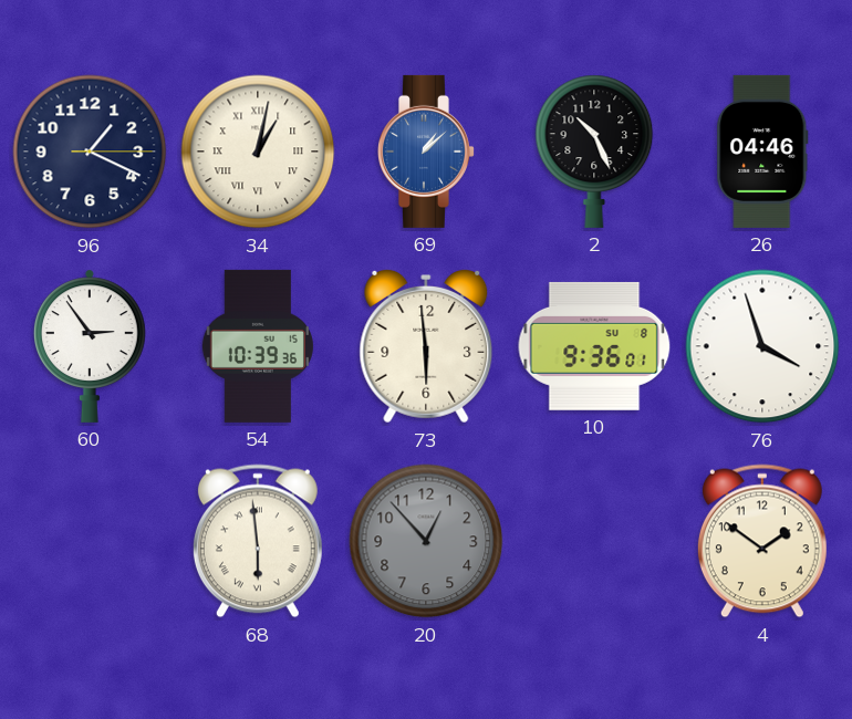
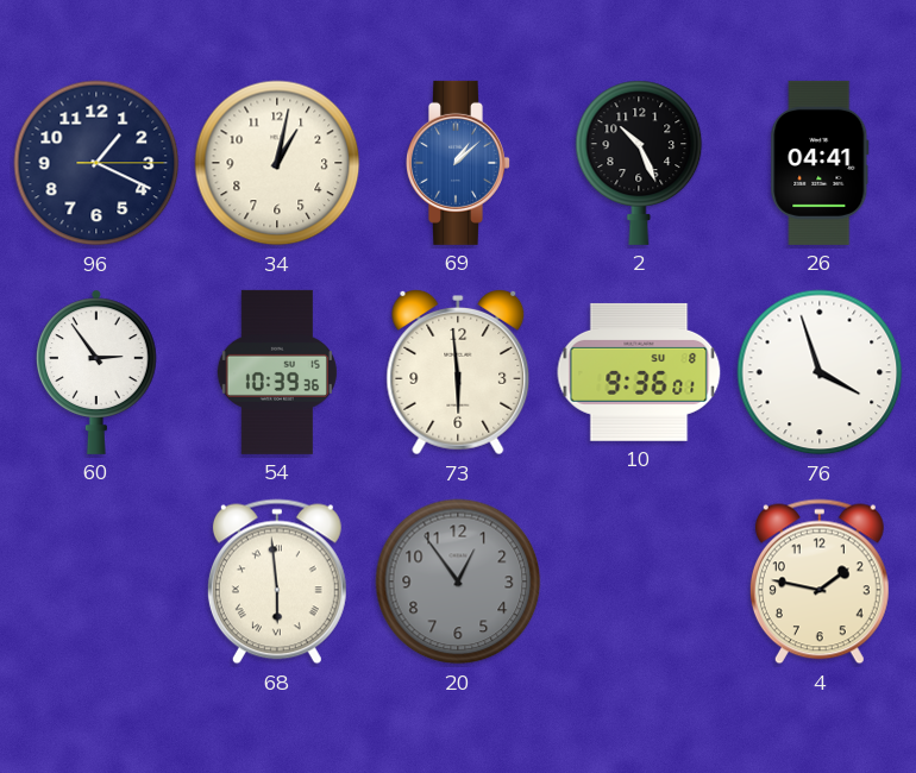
34 numerals: Roman -> Arabic (277, 163)
26: 04:46 -> 04:41 (820, 163)
20: 12:53 -> 12:54 (458, 582)
4: 1:51 -> 1:47 (820, 582)
